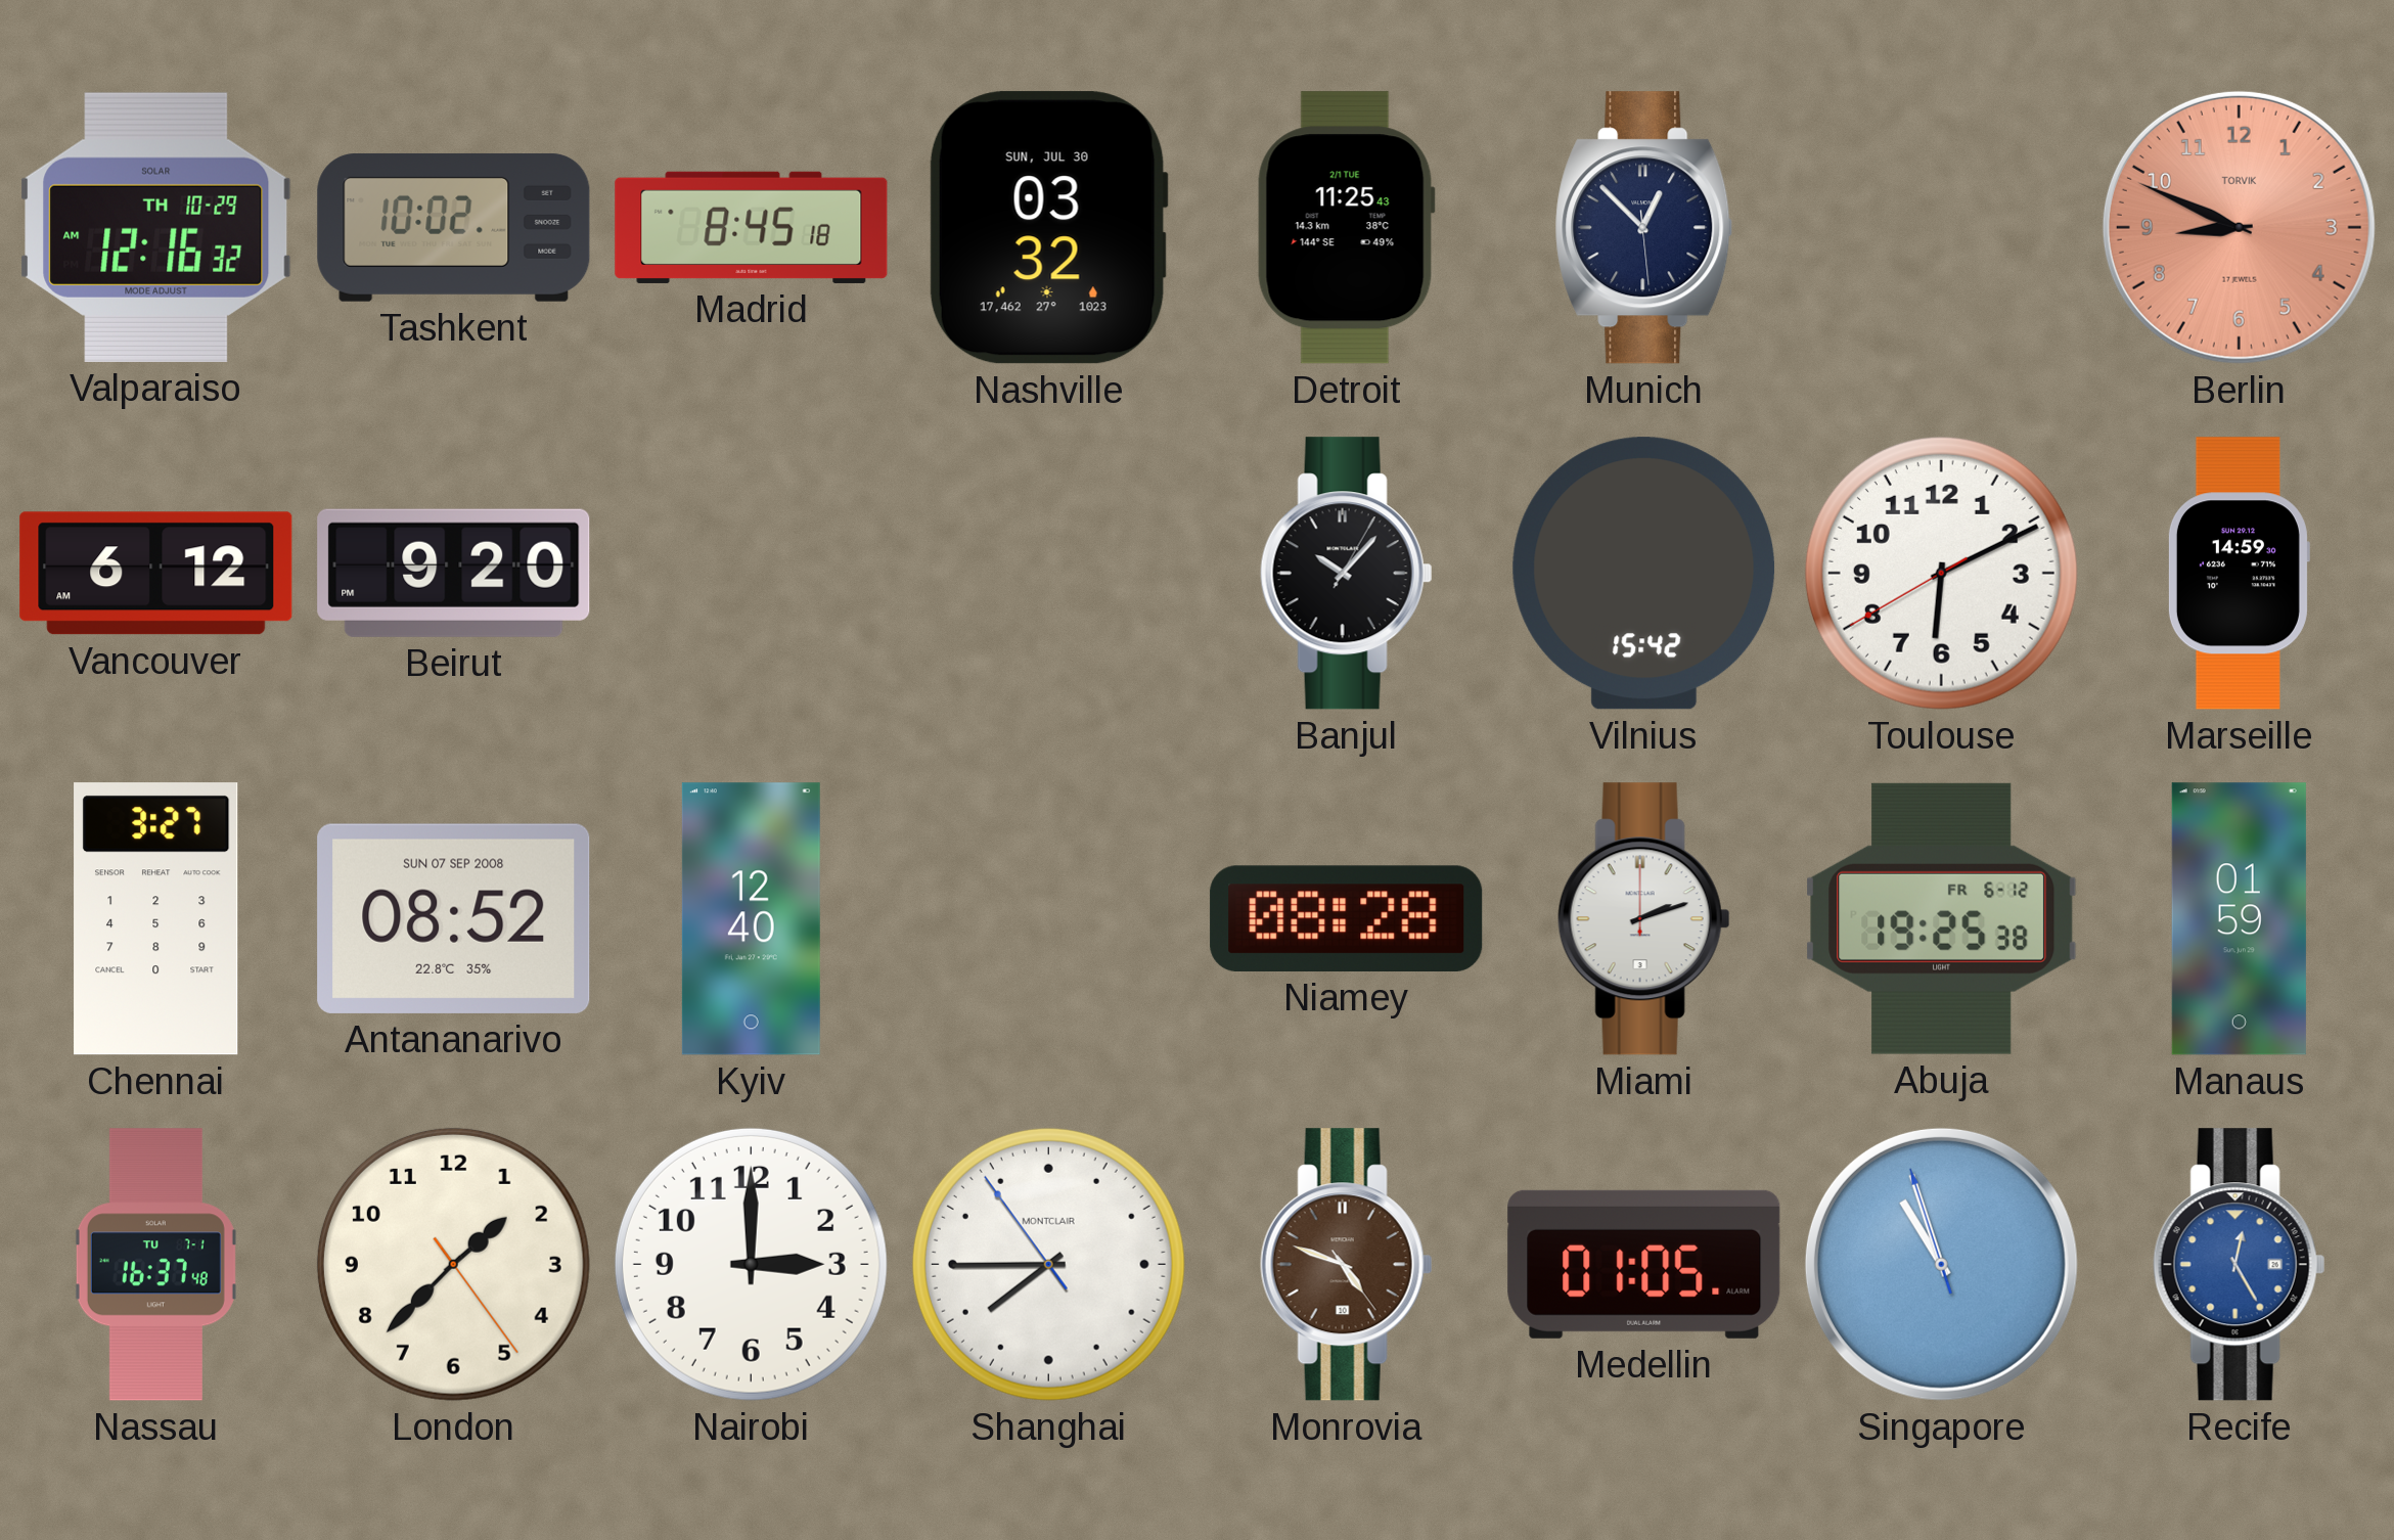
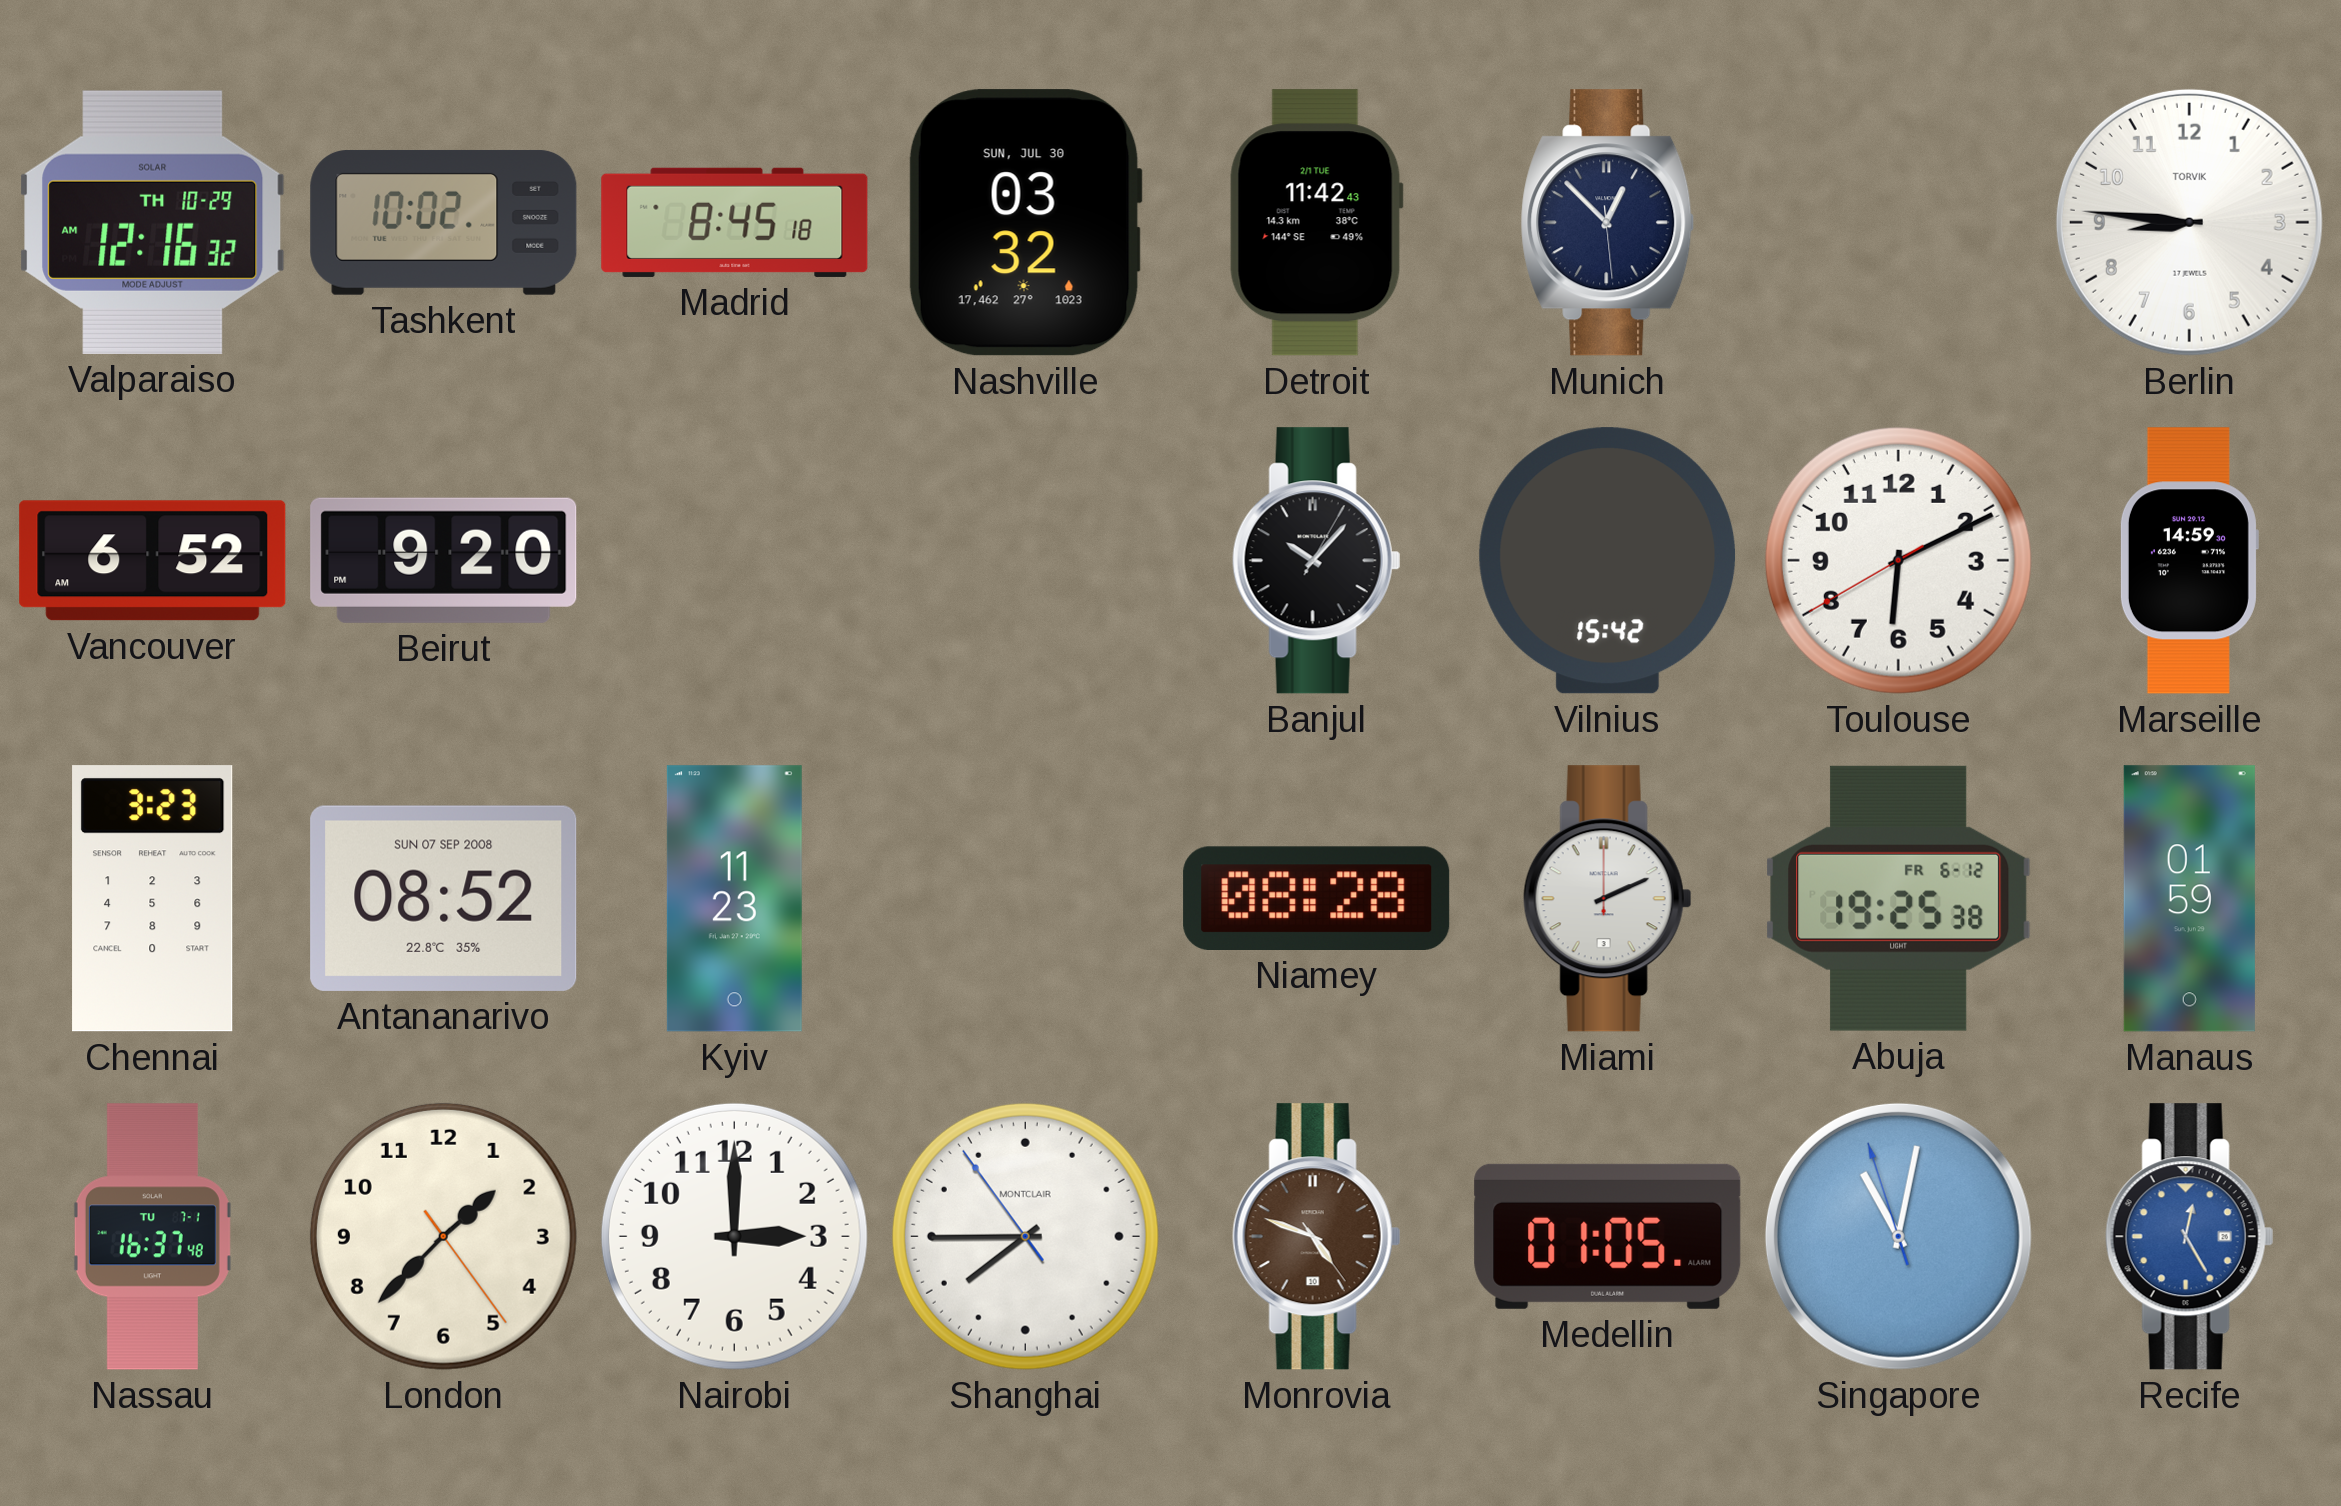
Detroit: 11:25 -> 11:42 (1316, 223)
Berlin: 8:49 -> 8:46 (2189, 222)
Berlin dial: salmon -> white (2189, 222)
Vancouver: 6:12 -> 6:52 (153, 561)
Chennai: 3:27 -> 3:23 (153, 899)
Kyiv: 12:40 -> 11:23 (734, 899)
Miami: 2:12 -> 2:11 (1607, 899)
Singapore: 10:56 -> 11:01 (1898, 1236)
